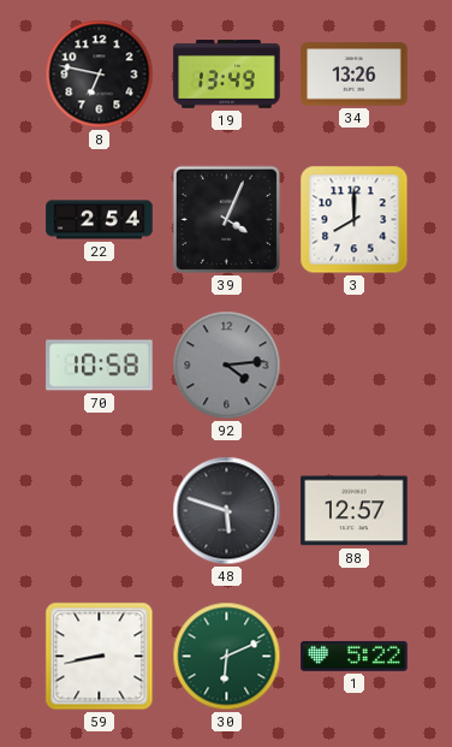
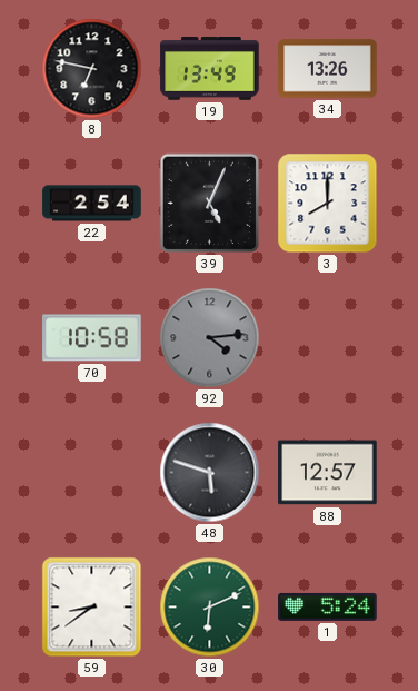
39: 4:04 -> 5:04 (210, 204)
59: 8:43 -> 8:39 (92, 608)
1: 5:22 -> 5:24 (328, 606)
